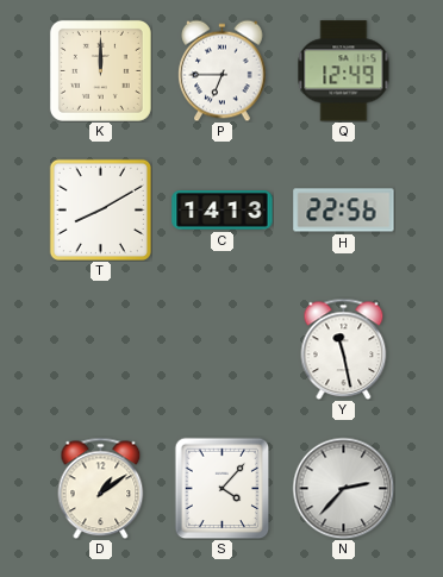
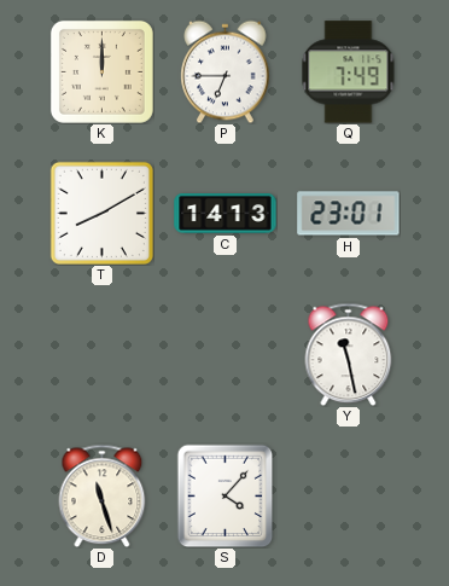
Q: 12:49 -> 7:49 (349, 72)
H: 22:56 -> 23:01 (349, 214)
D: 1:09 -> 11:27 (103, 495)
N: 2:37 -> none (343, 488)
